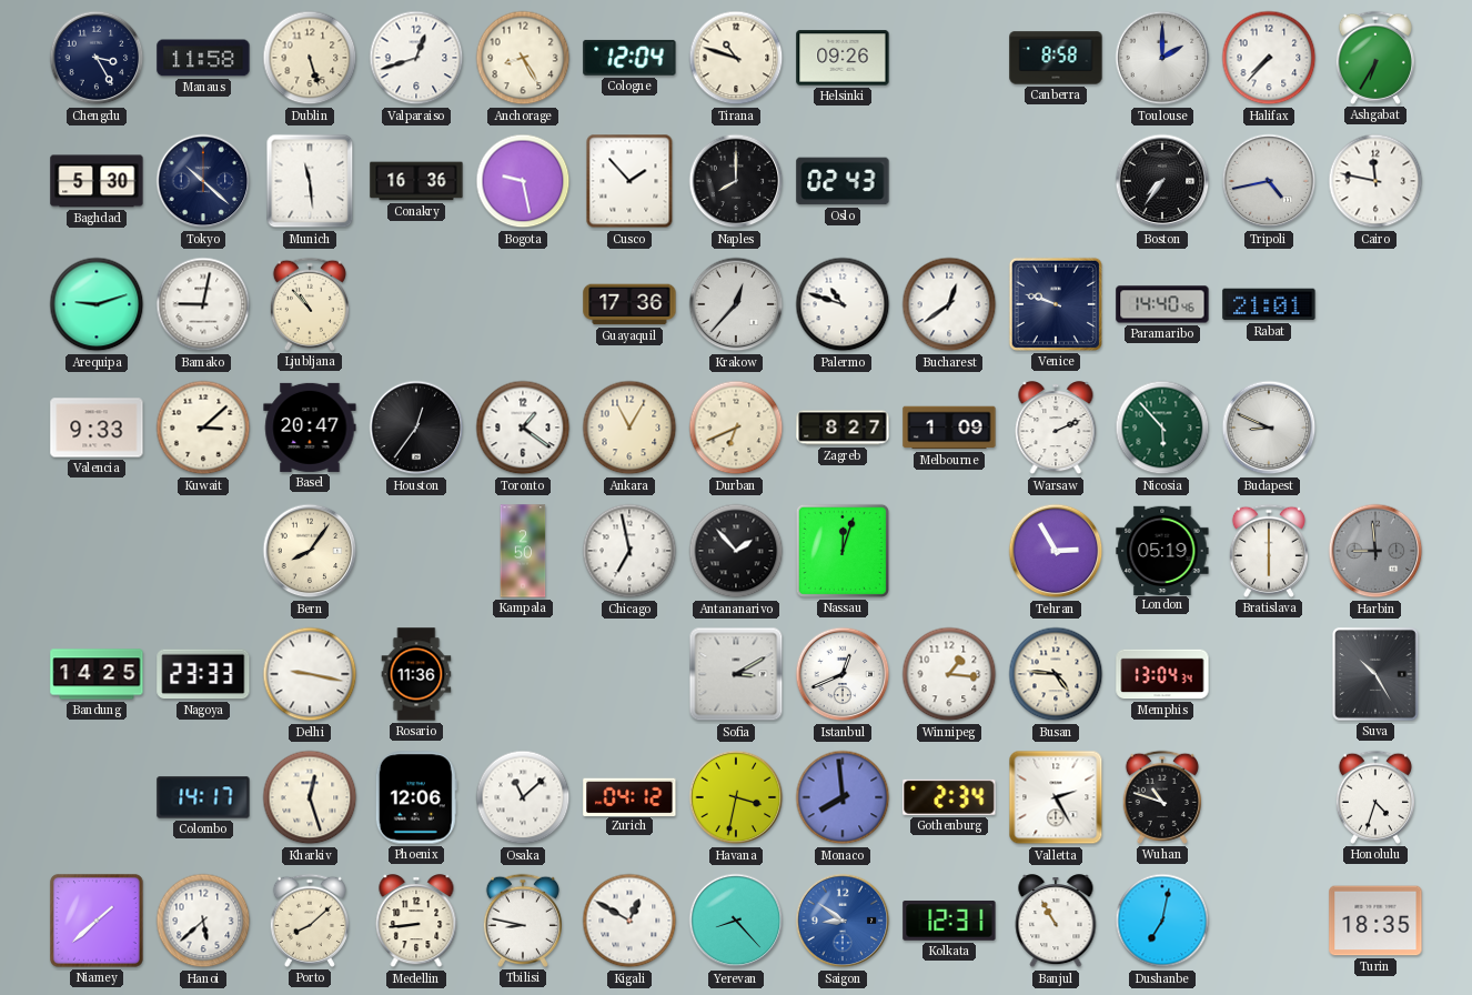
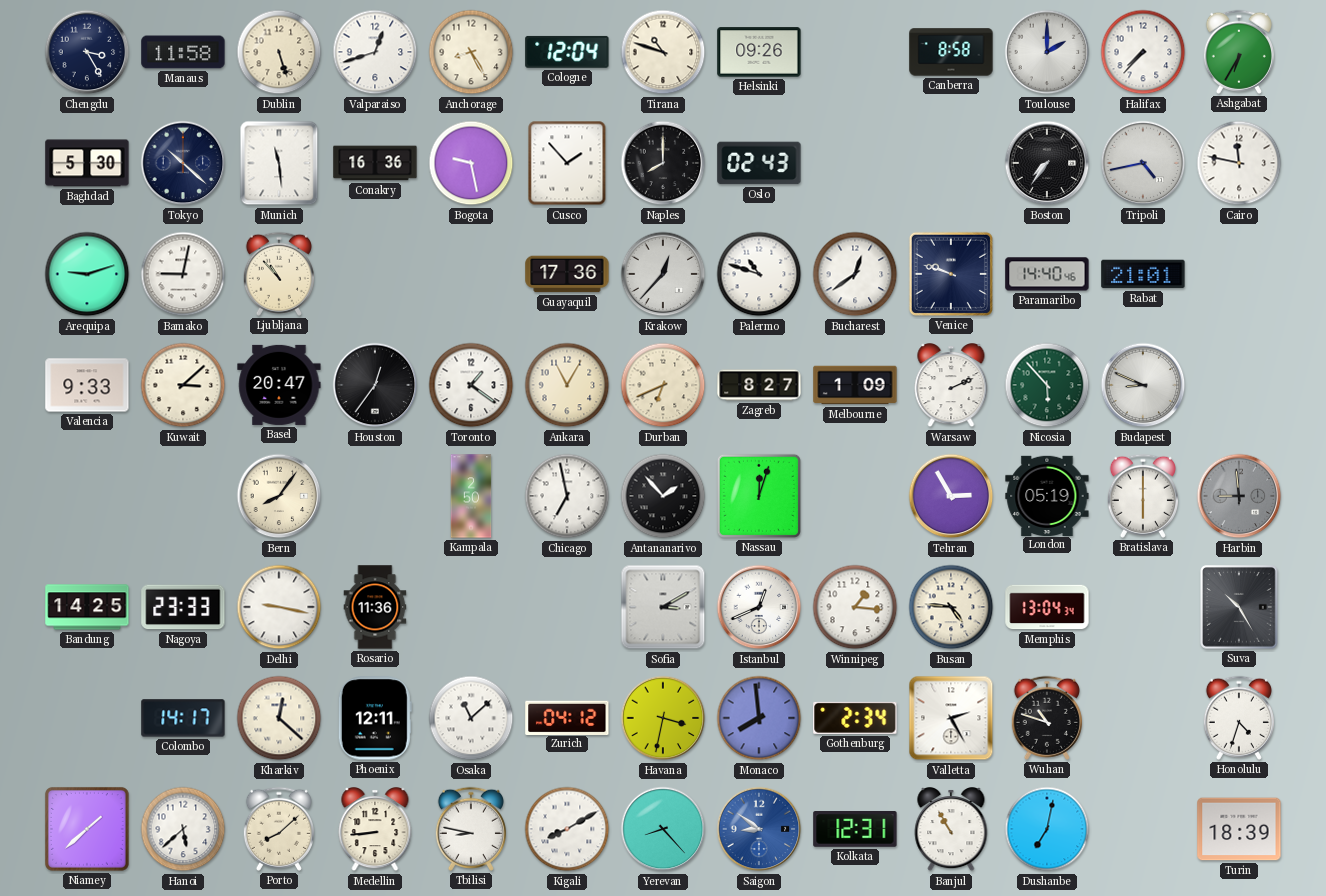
Kharkiv: 12:27 -> 12:22 (279, 718)
Phoenix: 12:06 -> 12:11 (375, 718)
Kigali: 12:50 -> 8:10 (567, 829)
Turin: 18:35 -> 18:39 (1239, 829)
